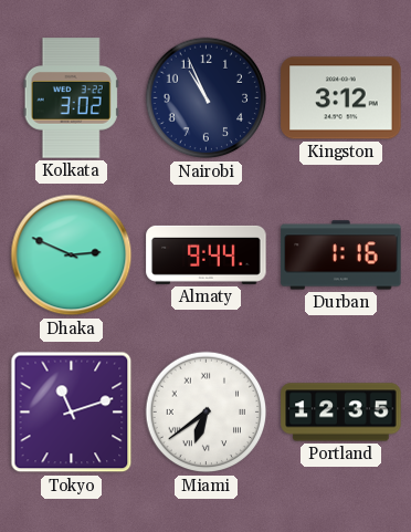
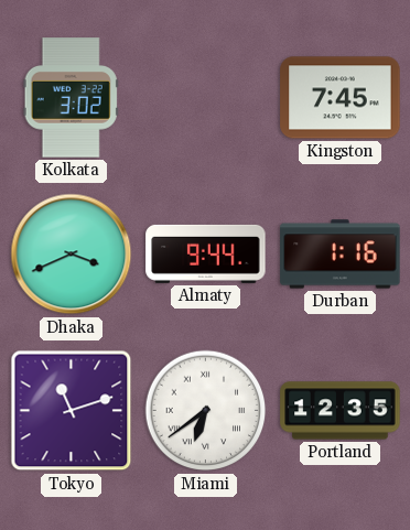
Nairobi: 10:56 -> none (207, 98)
Kingston: 3:12 -> 7:45 (341, 98)
Dhaka: 2:49 -> 3:41 (72, 255)
